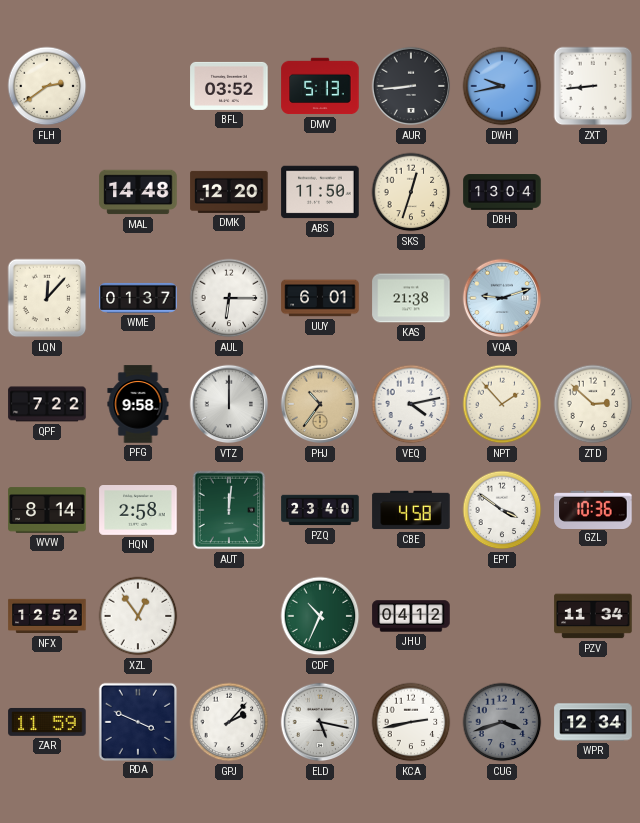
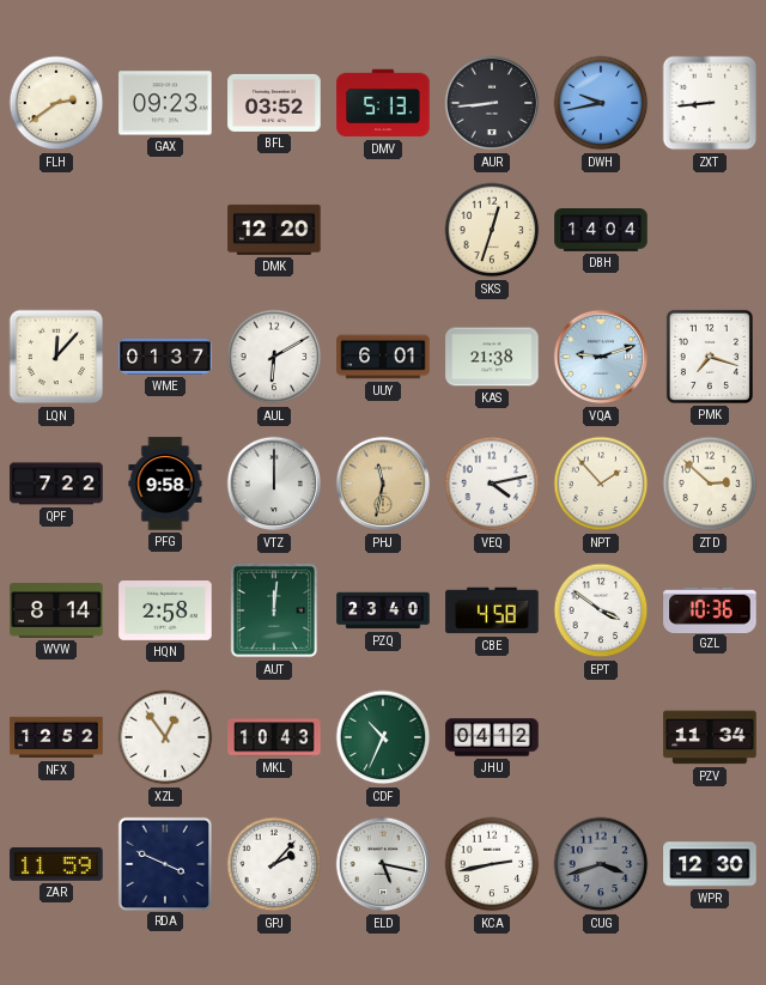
GAX: none -> 09:23 (165, 103)
MAL: 14:48 -> none (138, 192)
ABS: 11:50 -> none (320, 192)
DBH: 13:04 -> 14:04 (601, 230)
AUL: 6:15 -> 6:10 (274, 357)
PMK: none -> 7:18 (710, 357)
PHJ: 10:36 -> 11:32 (383, 484)
MKL: none -> 10:43 (274, 737)
WPR: 12:34 -> 12:30 (710, 864)
